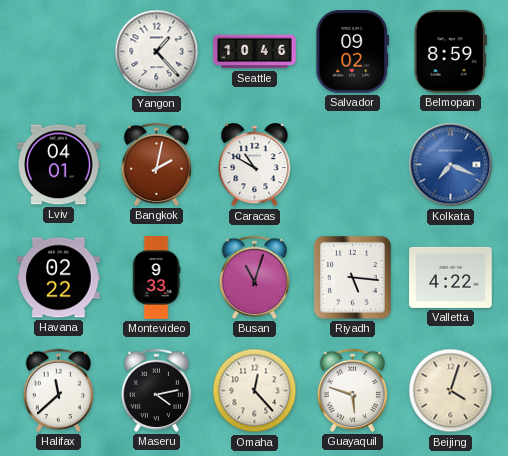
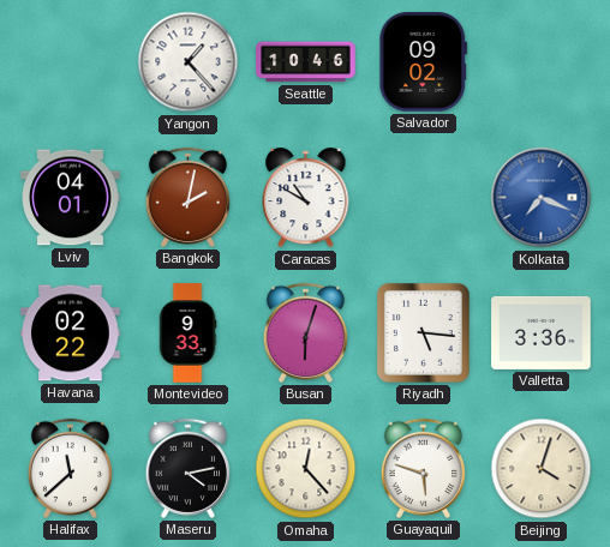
Belmopan: 8:59 -> none (450, 52)
Busan: 11:03 -> 6:03 (305, 332)
Valletta: 4:22 -> 3:36 (542, 332)
